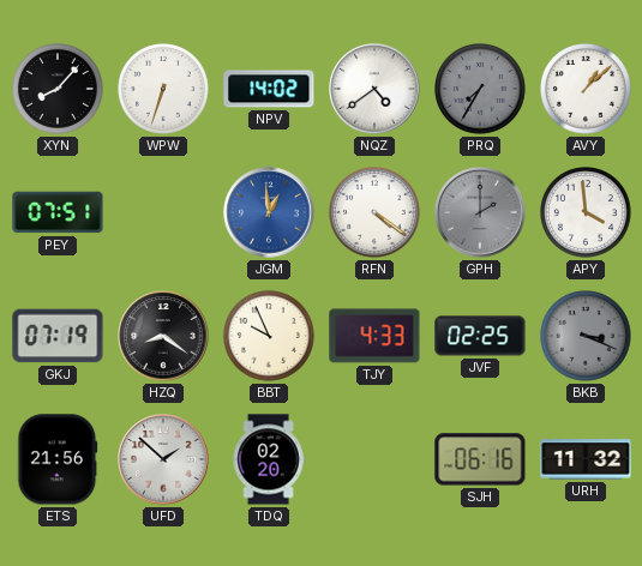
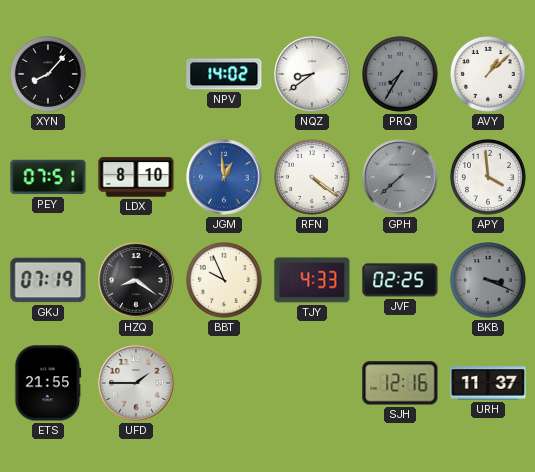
WPW: 6:33 -> none (164, 90)
NQZ: 4:39 -> 8:39 (312, 74)
LDX: none -> 8:10 (136, 177)
GPH: 2:00 -> 7:38 (400, 177)
ETS: 21:56 -> 21:55 (48, 383)
UFD: 1:52 -> 1:45 (136, 383)
TDQ: 02:20 -> none (269, 459)
SJH: 06:16 -> 12:16 (400, 383)
URH: 11:32 -> 11:37 (488, 383)
